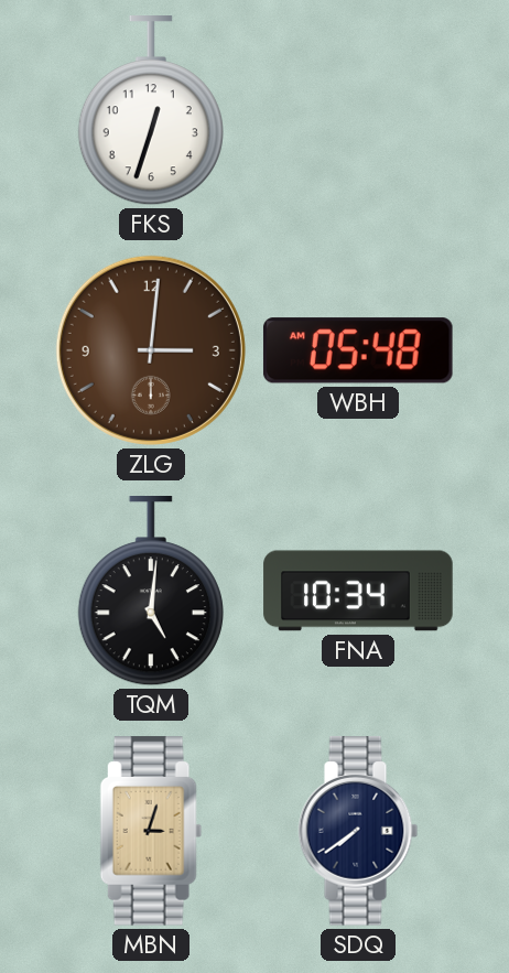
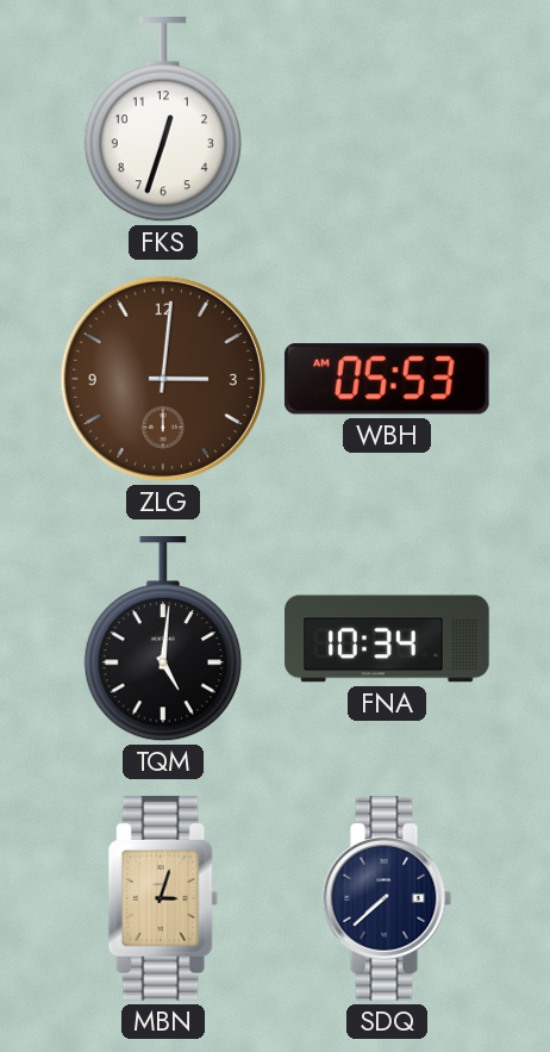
WBH: 05:48 -> 05:53 (387, 379)
SDQ: 7:39 -> 7:38 (387, 898)
